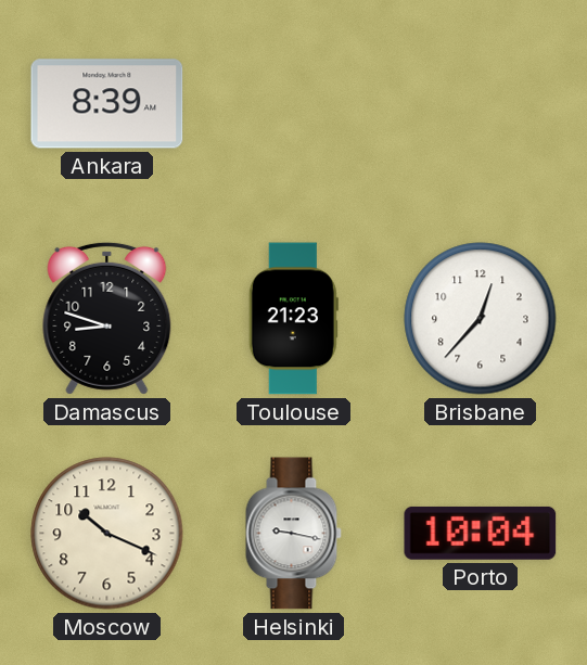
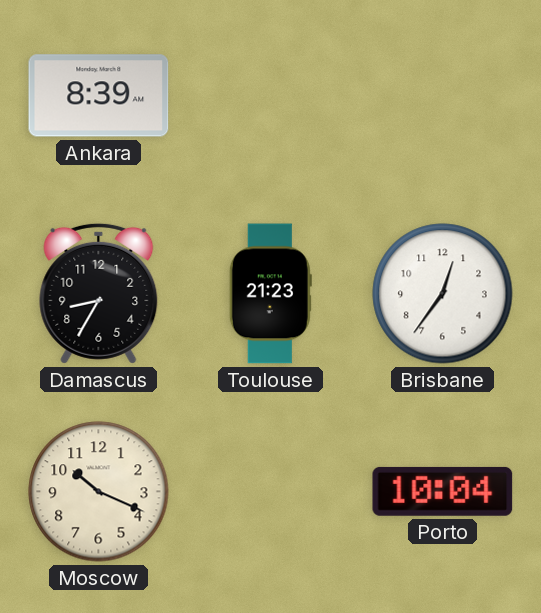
Damascus: 8:48 -> 8:35 (99, 293)
Brisbane: 12:37 -> 12:36 (443, 294)
Helsinki: 9:17 -> none (293, 534)
